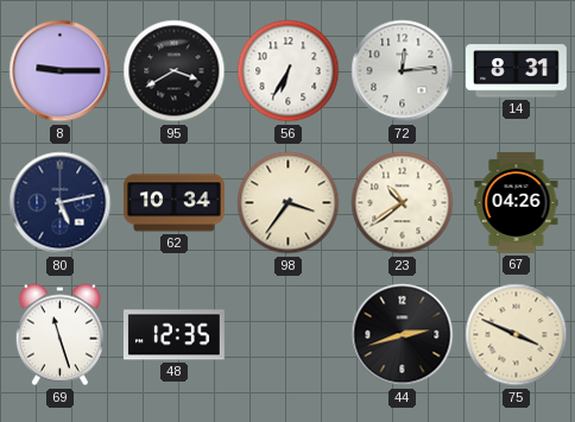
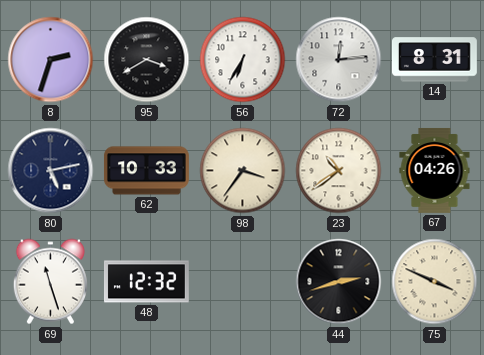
8: 9:15 -> 2:33 (51, 60)
62: 10:34 -> 10:33 (147, 171)
48: 12:35 -> 12:32 (146, 282)
